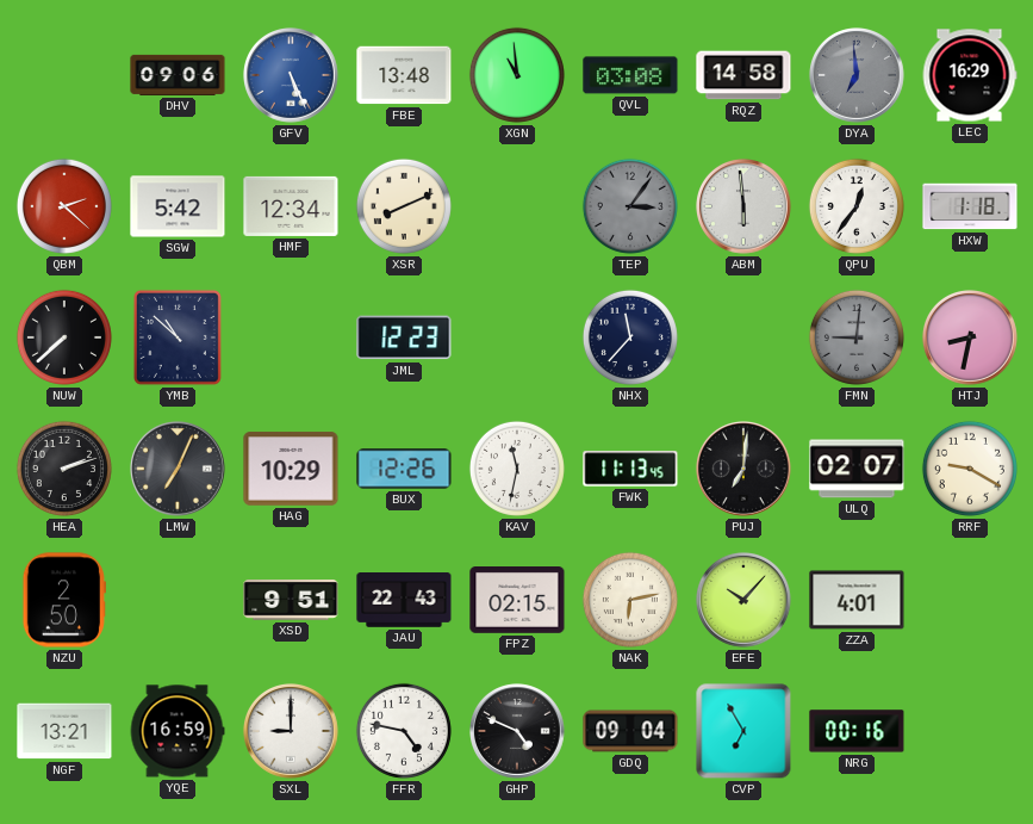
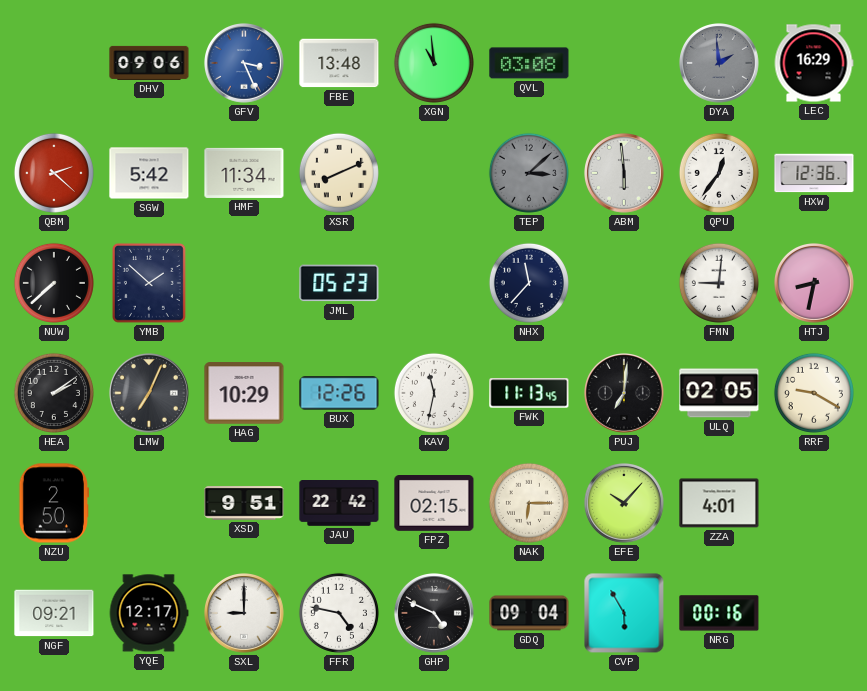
GFV: 5:26 -> 3:26 (245, 64)
RQZ: 14:58 -> none (743, 75)
DYA: 6:59 -> 1:59 (720, 64)
HMF: 12:34 -> 11:34 (244, 173)
TEP: 3:06 -> 3:08 (529, 173)
HXW: 1:18 -> 12:36 (814, 173)
YMB: 10:52 -> 1:52 (149, 283)
JML: 12:23 -> 05:23 (339, 283)
FMN dial: grey -> white (719, 283)
HEA: 2:12 -> 2:09 (54, 393)
ULQ: 02:07 -> 02:05 (719, 393)
JAU: 22:43 -> 22:42 (339, 504)
NAK: 6:13 -> 6:15 (529, 503)
NGF: 13:21 -> 09:21 (54, 613)
YQE: 16:59 -> 12:17 (149, 613)
CVP: 6:55 -> 5:55 (624, 613)
